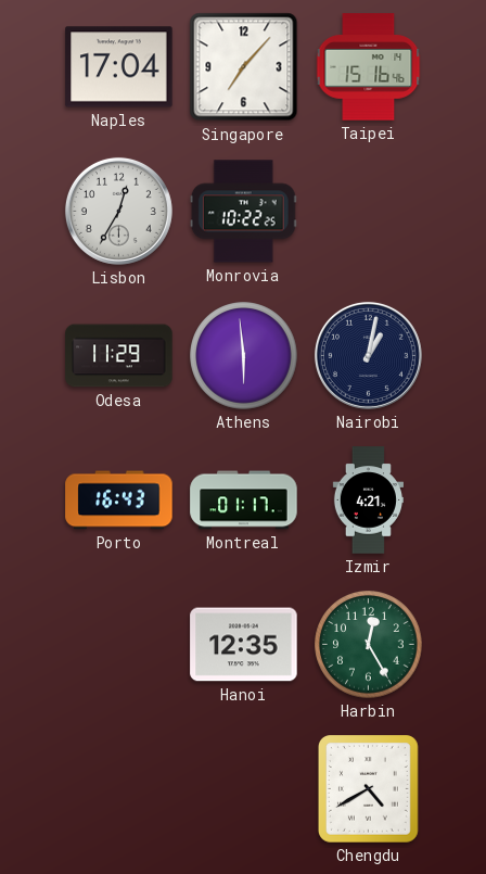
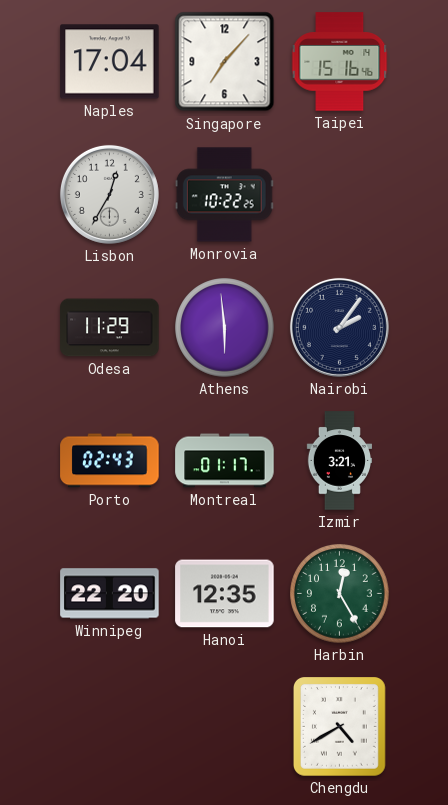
Nairobi: 1:02 -> 2:06 (339, 327)
Porto: 16:43 -> 02:43 (110, 461)
Izmir: 4:21 -> 3:21 (339, 461)
Winnipeg: none -> 22:20 (110, 594)
